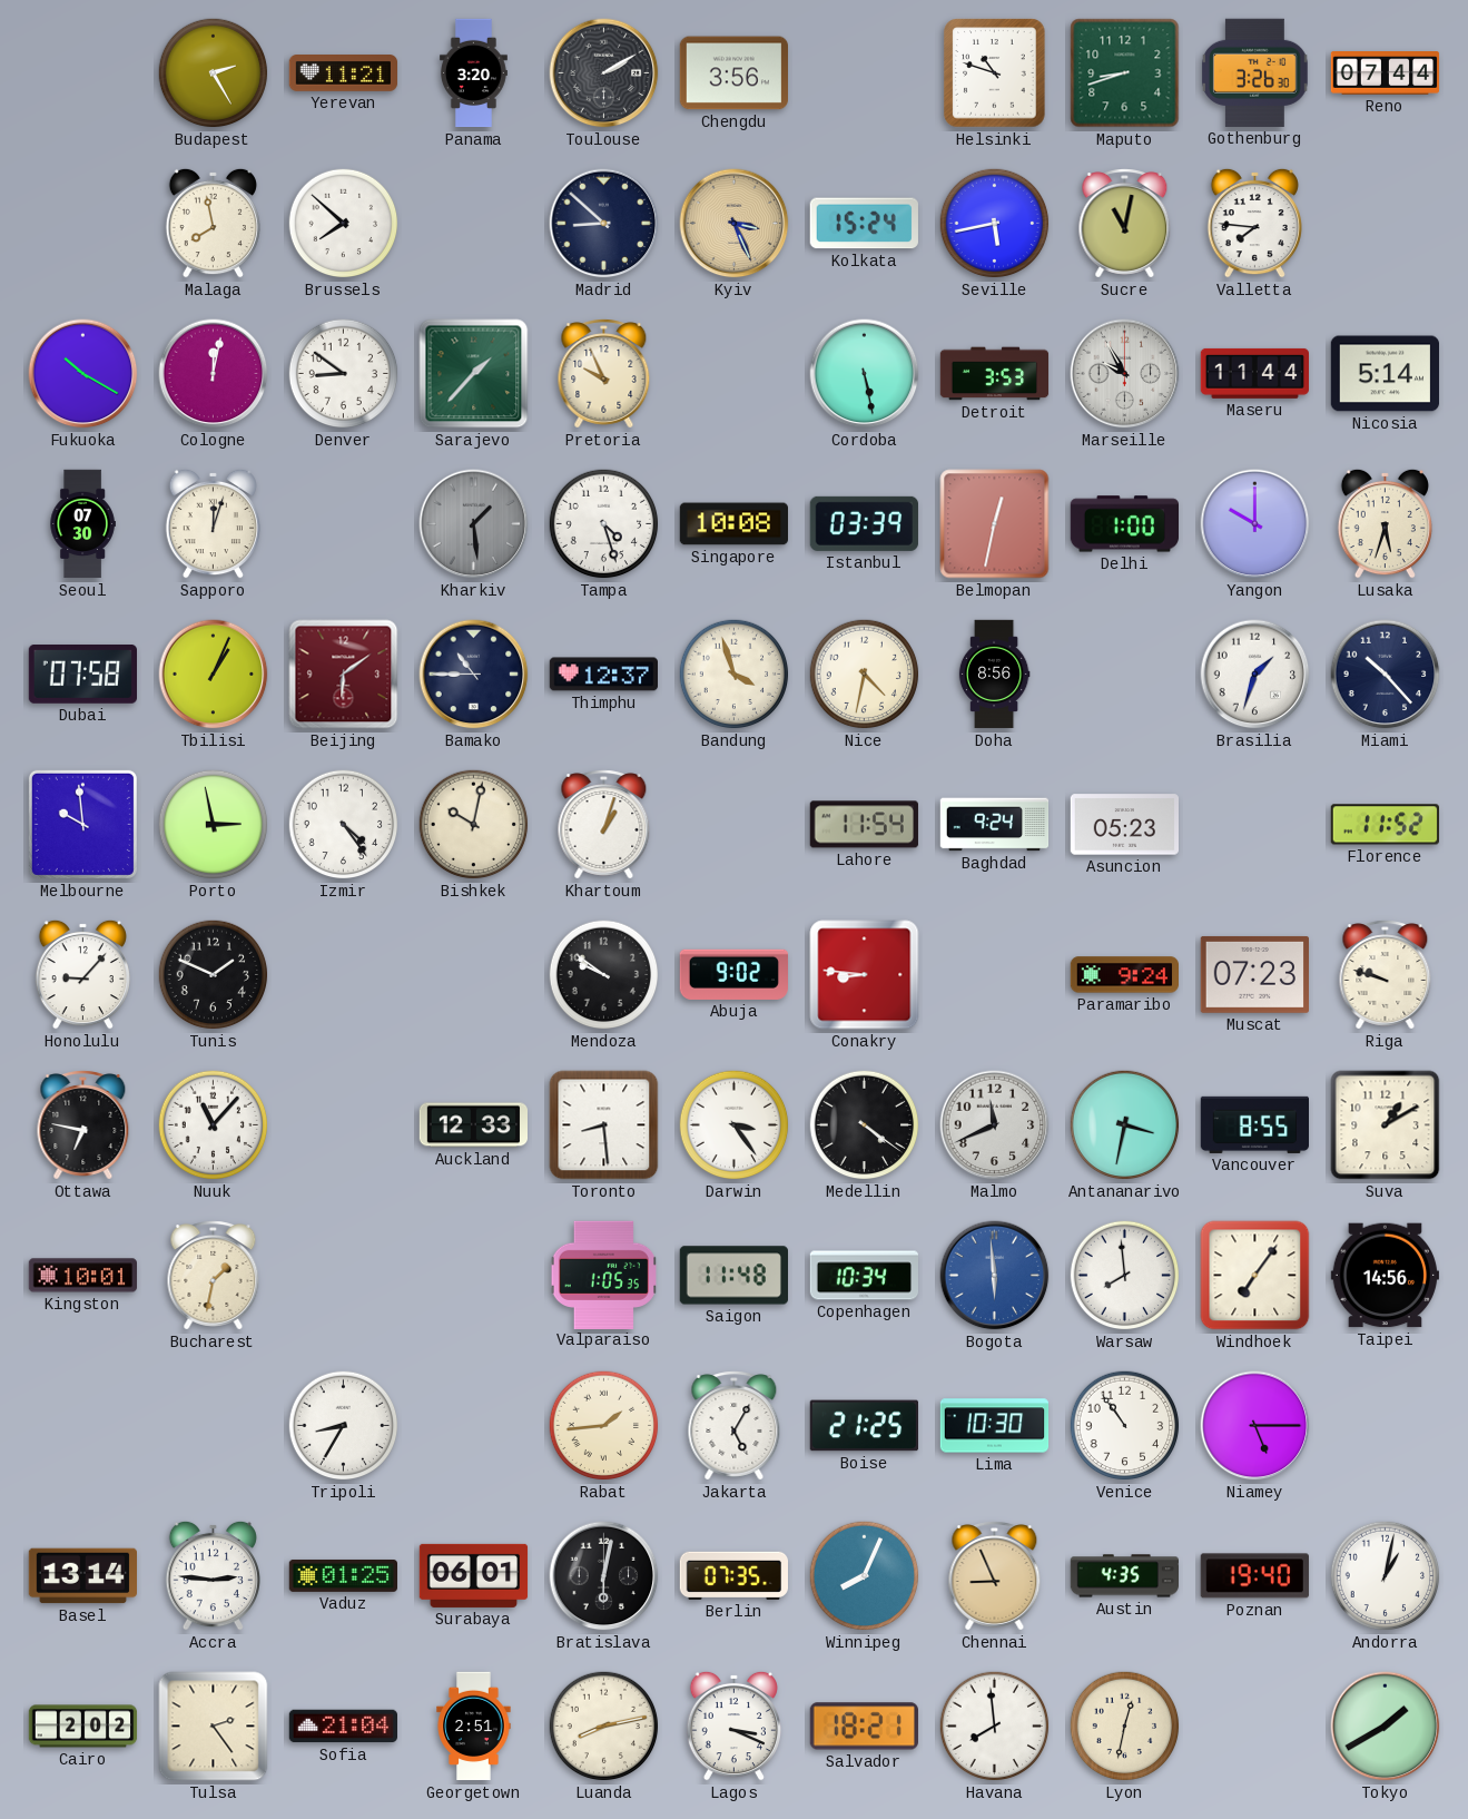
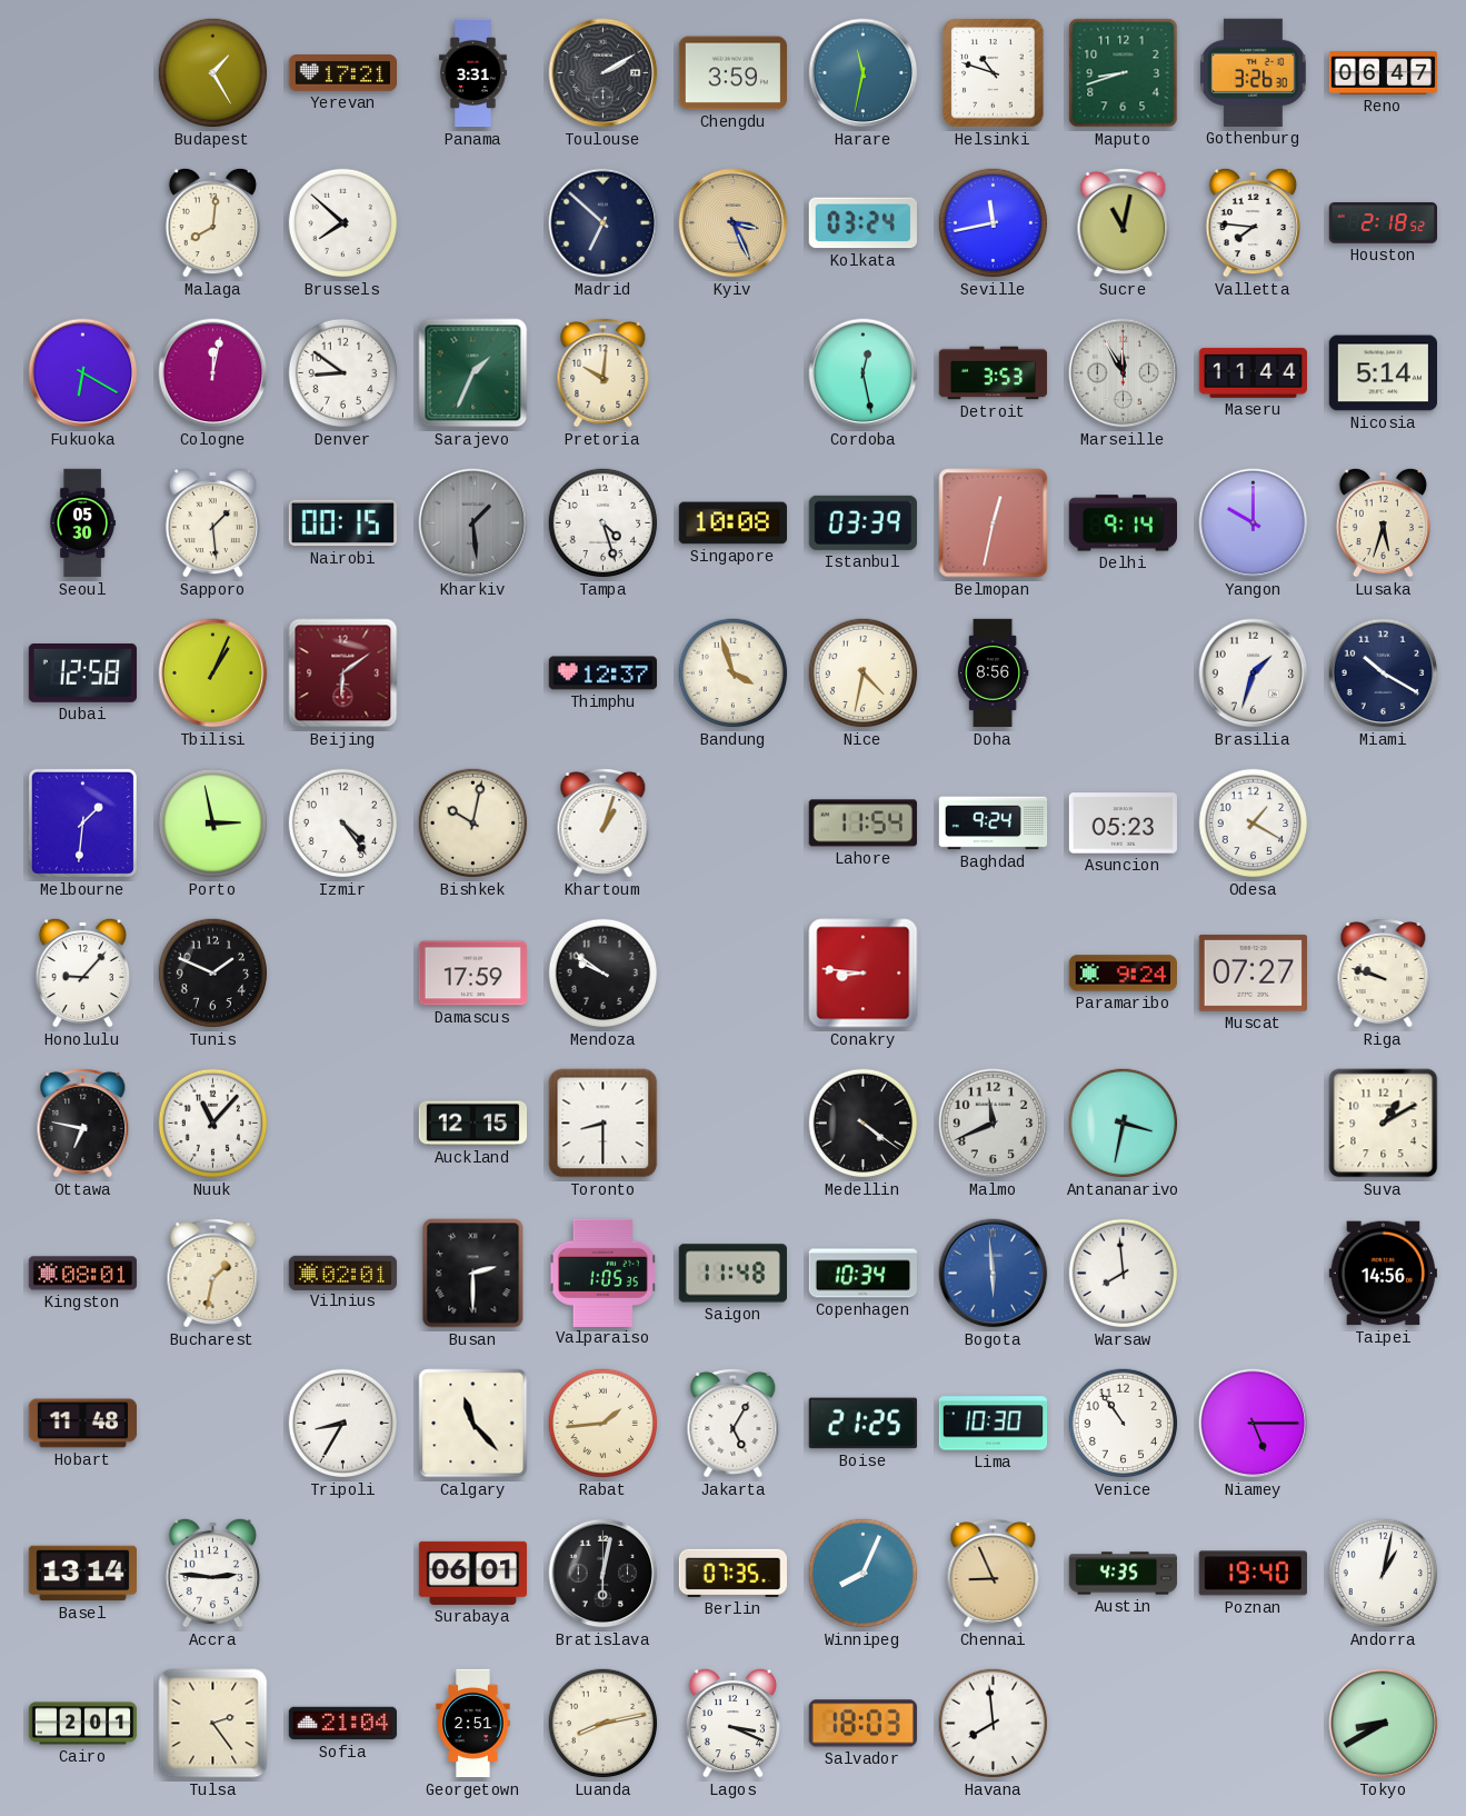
Budapest: 2:25 -> 1:25 (213, 73)
Yerevan: 11:21 -> 17:21 (343, 73)
Panama: 3:20 -> 3:31 (472, 73)
Chengdu: 3:56 -> 3:59 (732, 73)
Harare: none -> 11:32 (864, 73)
Reno: 07:44 -> 06:47 (1384, 73)
Malaga: 7:58 -> 8:01 (212, 222)
Madrid: 8:52 -> 6:52 (604, 223)
Kolkata: 15:24 -> 03:24 (862, 223)
Seville: 5:43 -> 11:43 (994, 223)
Houston: none -> 2:18 (1383, 223)
Fukuoka: 10:20 -> 6:20 (83, 373)
Sarajevo: 1:37 -> 1:34 (473, 373)
Pretoria: 9:56 -> 10:01 (604, 373)
Cordoba: 5:28 -> 12:28 (864, 373)
Marseille: 9:55 -> 11:55 (1124, 373)
Seoul: 07:30 -> 05:30 (82, 523)
Sapporo: 12:03 -> 1:29 (212, 522)
Nairobi: none -> 00:15 (342, 523)
Delhi: 1:00 -> 9:14 (1123, 523)
Dubai: 07:58 -> 12:58 (82, 673)
Bamako: 10:45 -> none (474, 675)
Miami: 10:23 -> 10:20 (1384, 673)
Melbourne: 9:59 -> 1:31 (82, 822)
Odesa: none -> 1:20 (1254, 824)
Florence: 11:52 -> none (1385, 825)
Damascus: none -> 17:59 (472, 974)
Abuja: 9:02 -> none (733, 974)
Muscat: 07:23 -> 07:27 (1253, 972)
Auckland: 12:33 -> 12:15 (472, 1124)
Toronto: 8:29 -> 8:30 (604, 1124)
Darwin: 3:24 -> none (735, 1125)
Vancouver: 8:55 -> none (1254, 1124)
Kingston: 10:01 -> 08:01 (82, 1274)
Vilnius: none -> 02:01 (343, 1273)
Busan: none -> 2:30 (473, 1274)
Windhoek: 7:06 -> none (1255, 1276)
Hobart: none -> 11:48 (82, 1424)
Calgary: none -> 11:23 (473, 1424)
Vaduz: 01:25 -> none (343, 1575)
Cairo: 2:02 -> 2:01 (83, 1724)
Salvador: 18:21 -> 18:03 (862, 1724)
Lyon: 12:32 -> none (1125, 1727)
Tokyo: 1:40 -> 8:40 (1384, 1724)
